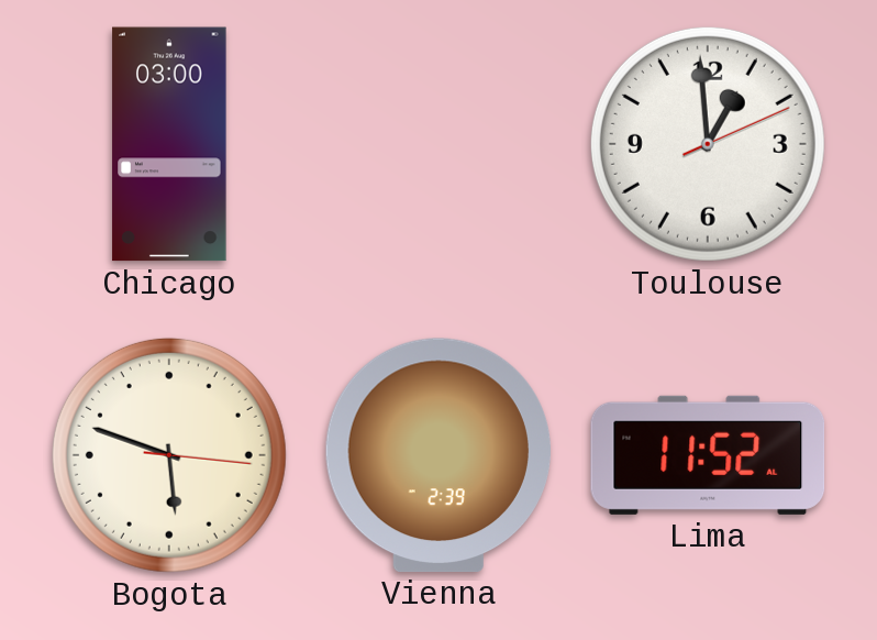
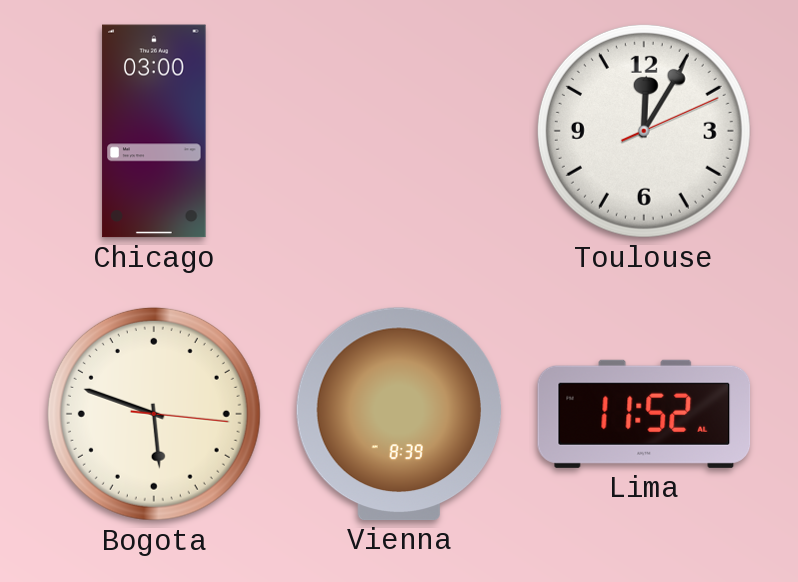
Toulouse: 12:59 -> 12:05 (644, 131)
Vienna: 2:39 -> 8:39 (399, 414)
